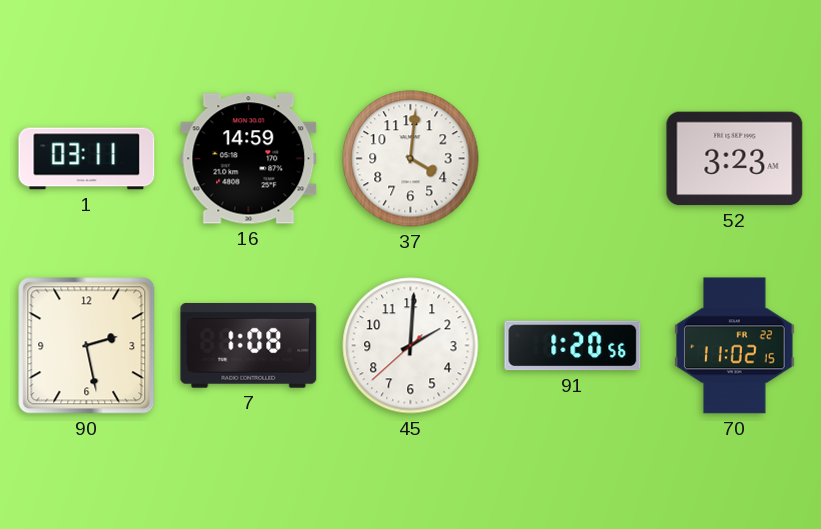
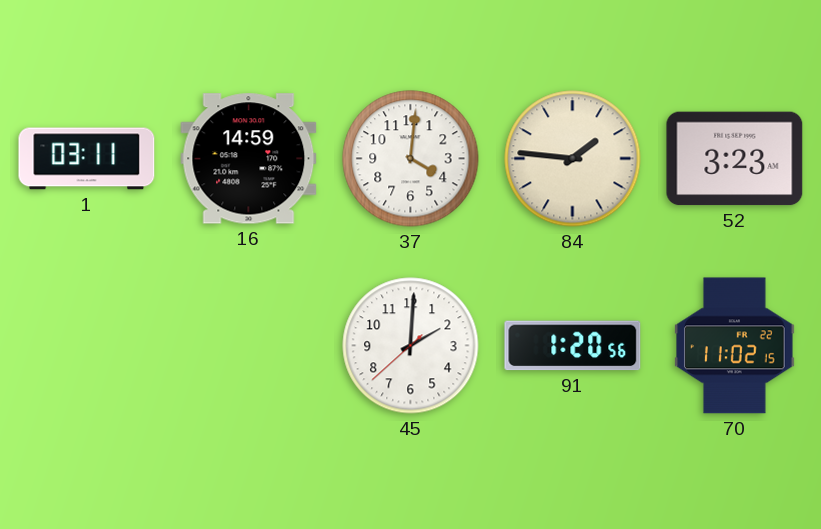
84: none -> 1:46 (573, 159)
90: 2:28 -> none (87, 346)
7: 1:08 -> none (249, 345)
